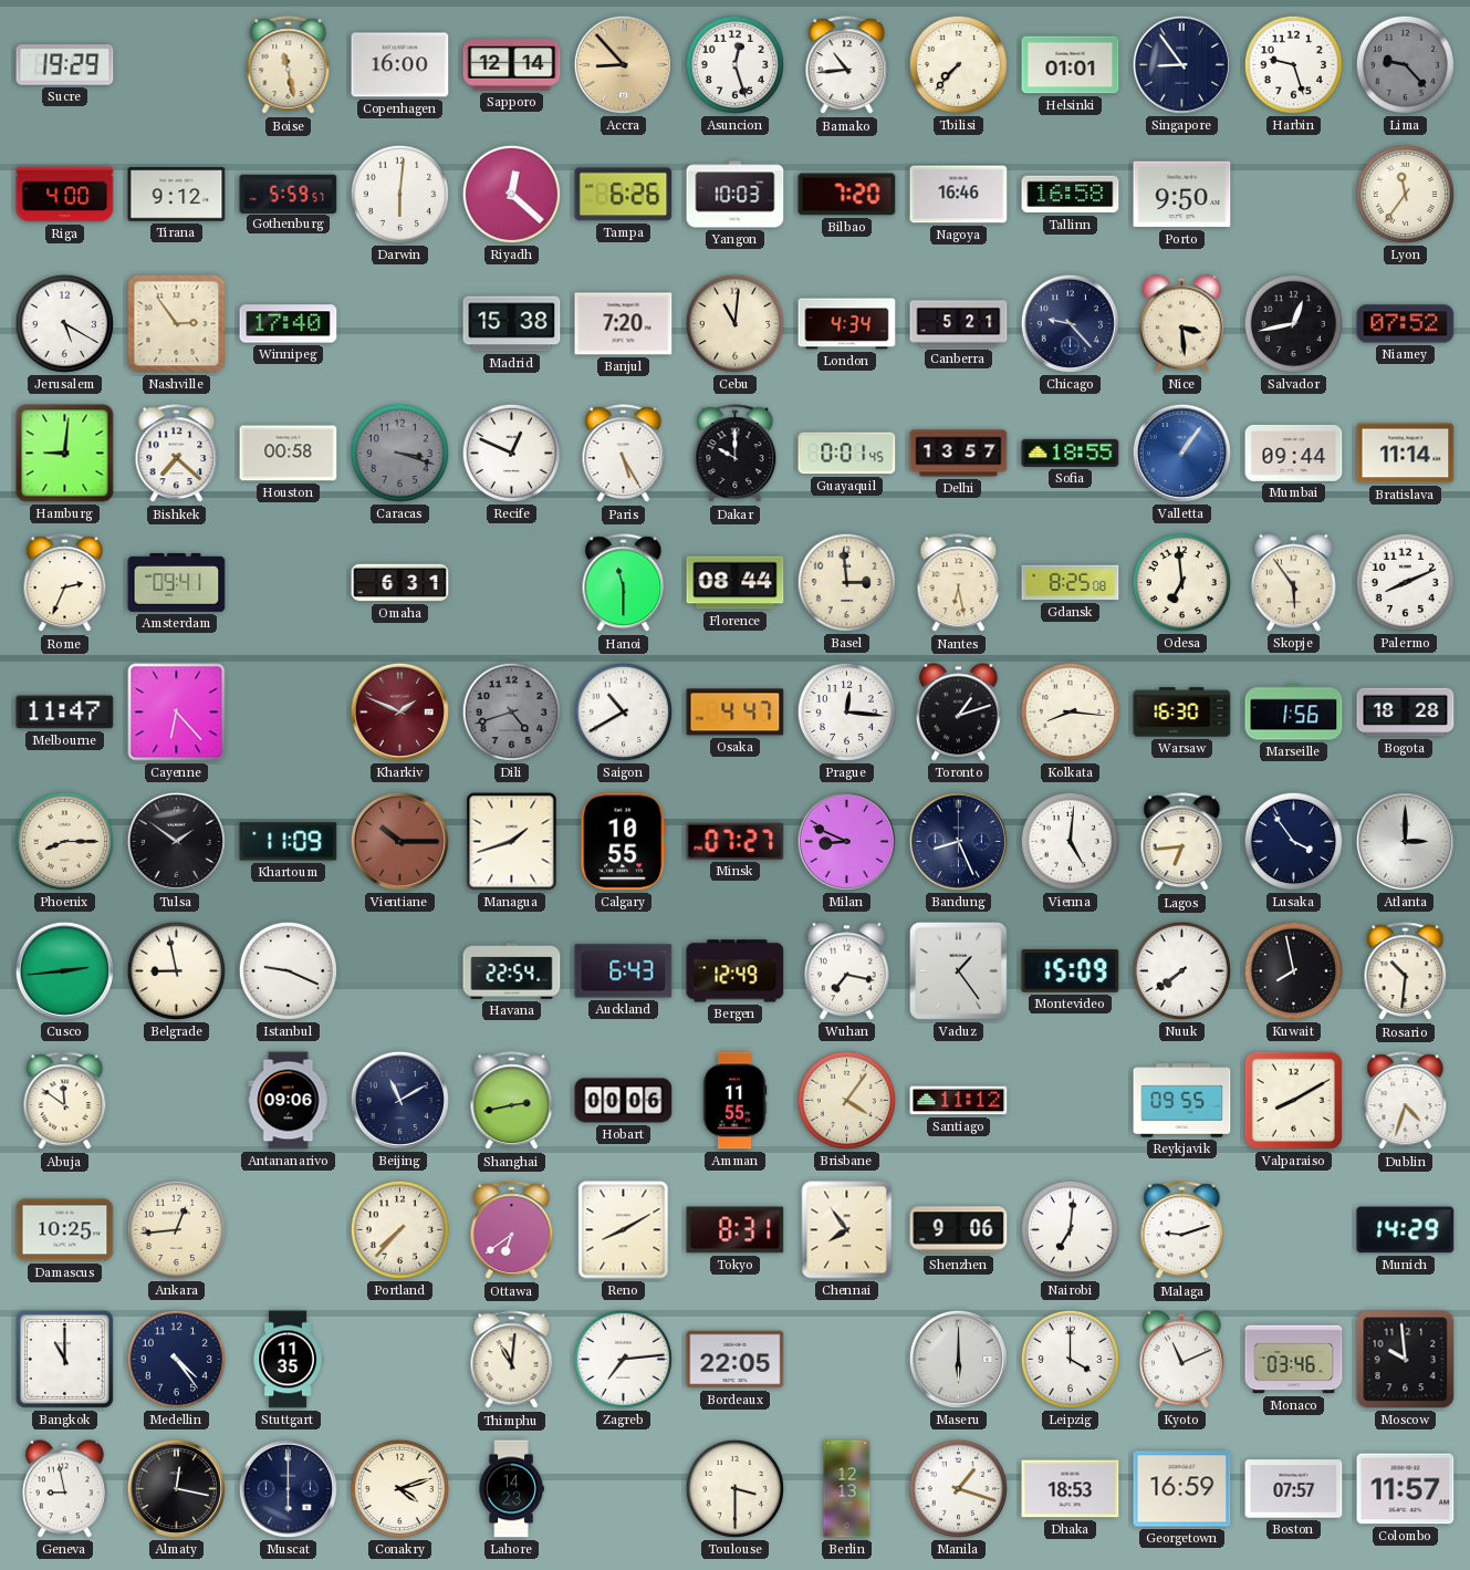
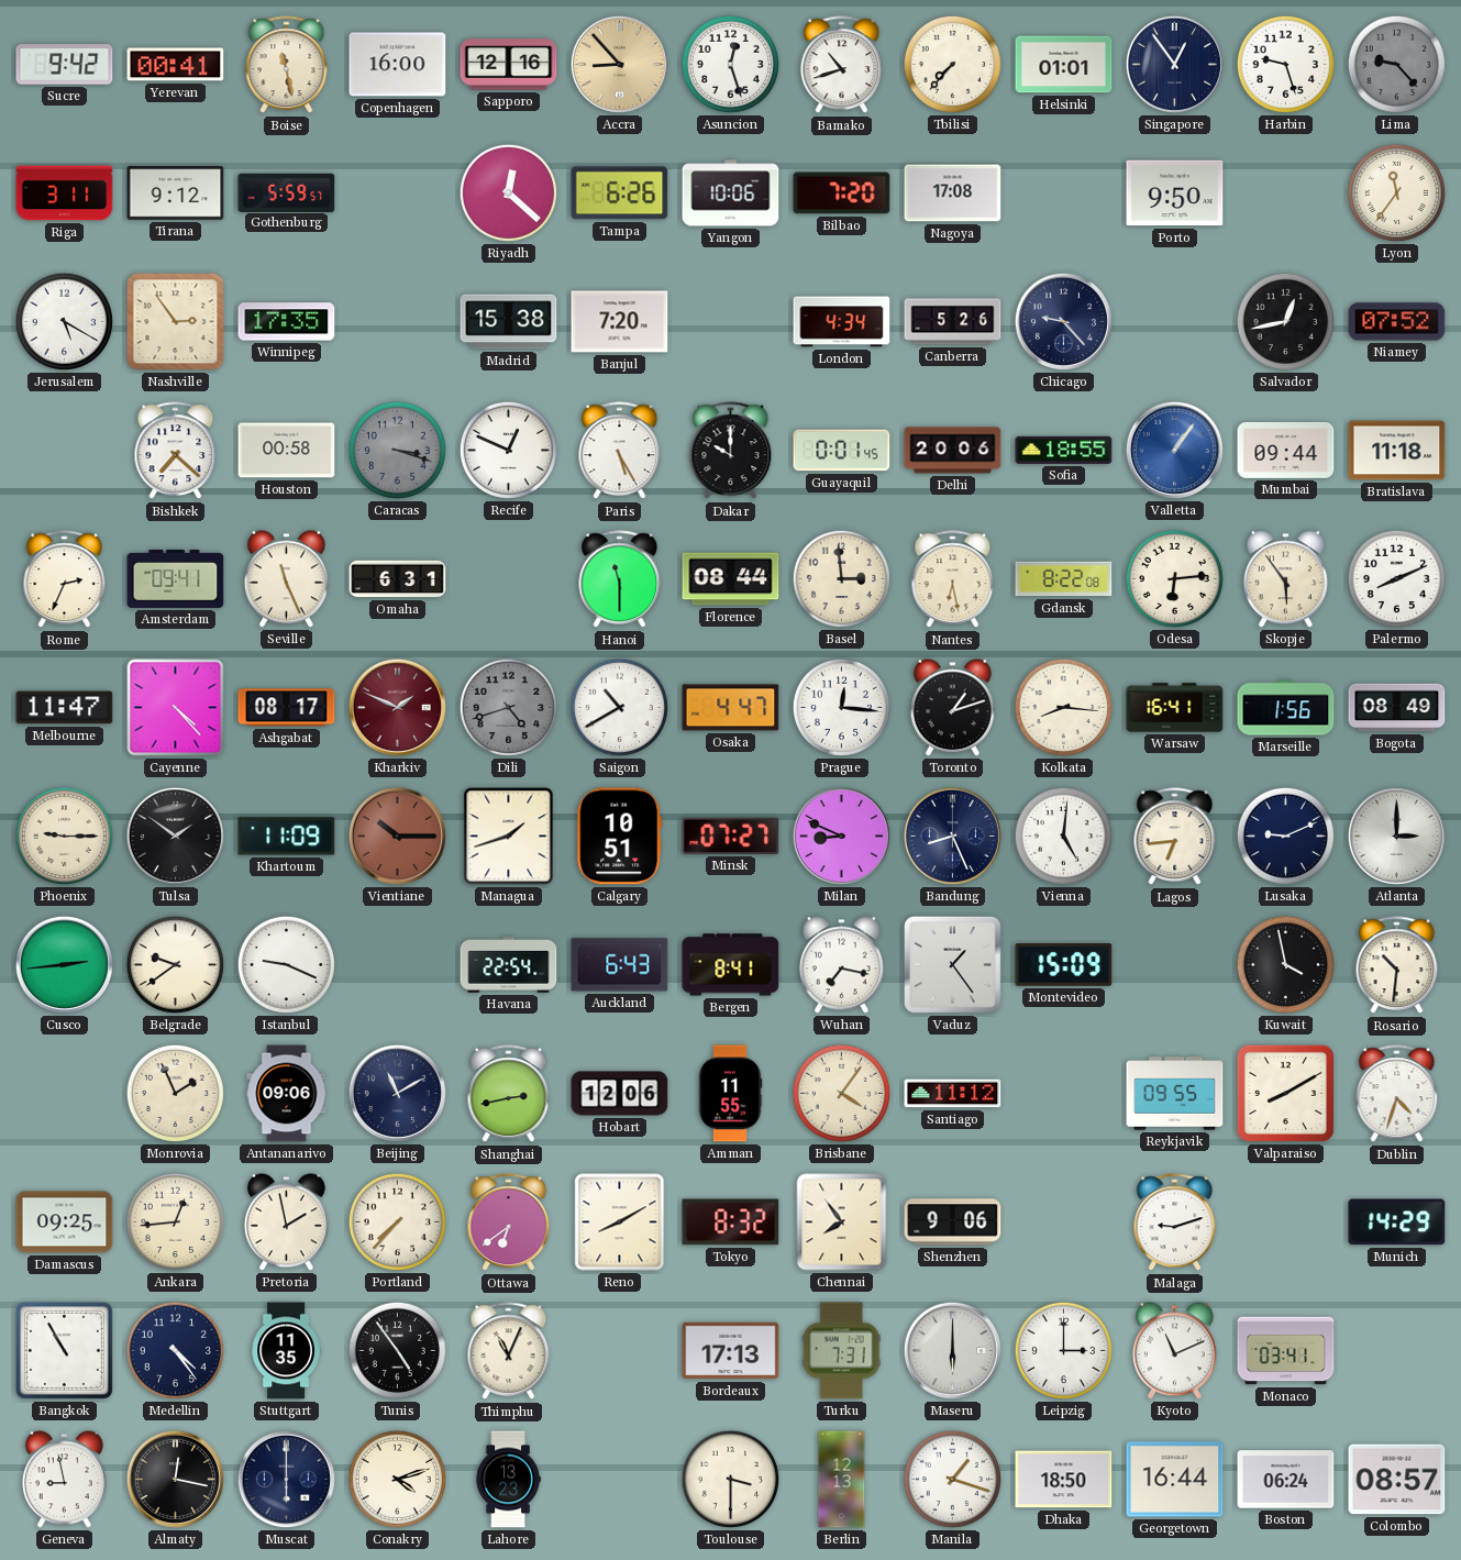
Sucre: 19:29 -> 9:42 (65, 65)
Yerevan: none -> 00:41 (176, 65)
Sapporo: 12:14 -> 12:16 (509, 65)
Bamako: 10:44 -> 10:42 (842, 65)
Singapore: 8:54 -> 12:54 (1174, 64)
Riga: 4:00 -> 3:11 (65, 193)
Darwin: 6:01 -> none (399, 194)
Yangon: 10:03 -> 10:06 (731, 193)
Nagoya: 16:46 -> 17:08 (953, 193)
Tallinn: 16:58 -> none (1071, 195)
Winnipeg: 17:40 -> 17:35 (287, 322)
Cebu: 11:01 -> none (734, 323)
Canberra: 5:21 -> 5:26 (953, 322)
Nice: 3:29 -> none (1181, 324)
Hamburg: 9:01 -> none (65, 454)
Delhi: 13:57 -> 20:06 (953, 451)
Bratislava: 11:14 -> 11:18 (1397, 451)
Seville: none -> 11:26 (286, 579)
Gdansk: 8:25 -> 8:22 (1064, 579)
Odesa: 6:59 -> 6:14 (1174, 578)
Cayenne: 6:23 -> 4:23 (176, 708)
Ashgabat: none -> 08:17 (287, 708)
Warsaw: 16:30 -> 16:41 (1175, 708)
Bogota: 18:28 -> 08:49 (1397, 708)
Phoenix: 8:15 -> 9:15 (64, 836)
Calgary: 10:55 -> 10:51 (620, 837)
Lusaka: 3:54 -> 9:11 (1285, 836)
Belgrade: 8:58 -> 9:39 (175, 964)
Bergen: 12:49 -> 8:41 (731, 965)
Nuuk: 7:39 -> none (1181, 970)
Kuwait: 7:58 -> 3:58 (1285, 964)
Abuja: 11:51 -> none (65, 1101)
Monrovia: none -> 1:56 (175, 1093)
Hobart: 00:06 -> 12:06 (620, 1094)
Damascus: 10:25 -> 09:25 (65, 1222)
Pretoria: none -> 1:58 (286, 1222)
Tokyo: 8:31 -> 8:32 (731, 1222)
Nairobi: 7:01 -> none (1070, 1229)
Bangkok: 11:00 -> 10:55 (64, 1350)
Tunis: none -> 4:54 (397, 1350)
Thimphu: 11:01 -> 11:04 (509, 1351)
Zagreb: 7:14 -> none (623, 1359)
Bordeaux: 22:05 -> 17:13 (731, 1351)
Turku: none -> 7:31 (841, 1351)
Leipzig: 4:00 -> 3:00 (1063, 1350)
Monaco: 03:46 -> 03:41 (1286, 1351)
Moscow: 9:59 -> none (1406, 1360)
Lahore: 14:23 -> 13:23 (508, 1480)
Dhaka: 18:53 -> 18:50 (1064, 1480)
Georgetown: 16:59 -> 16:44 (1175, 1480)
Boston: 07:57 -> 06:24 (1286, 1480)
Colombo: 11:57 -> 08:57 (1397, 1480)
